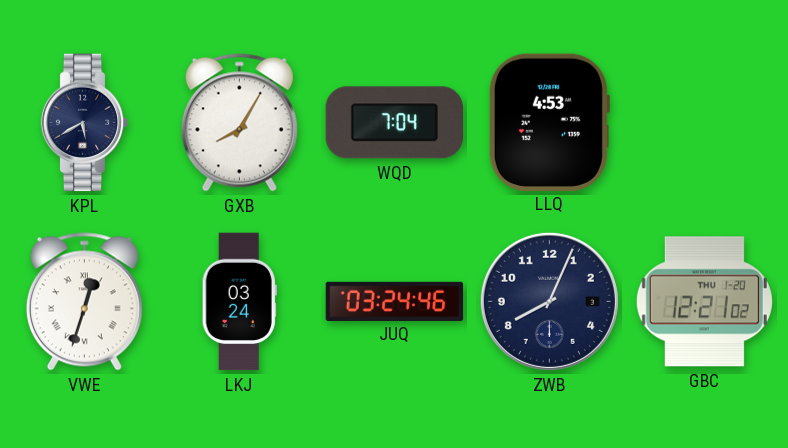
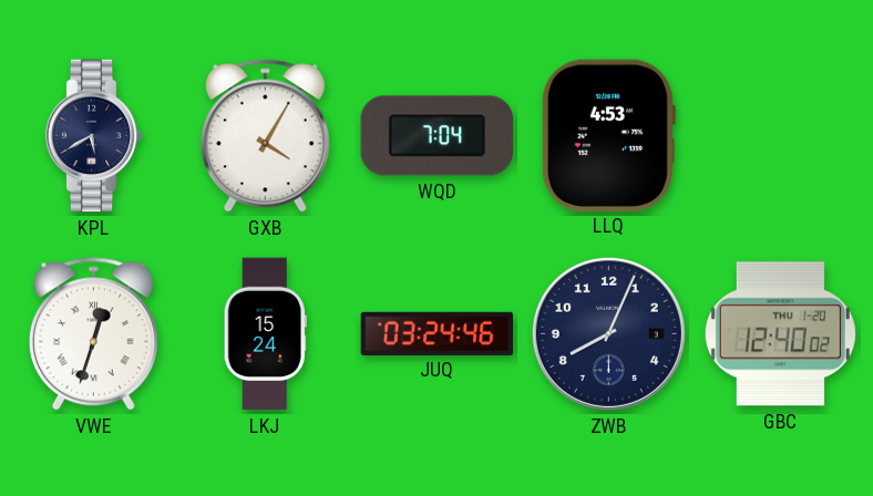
GXB: 8:05 -> 4:05 (265, 136)
LKJ: 03:24 -> 15:24 (265, 334)
GBC: 12:21 -> 12:40 (780, 334)
